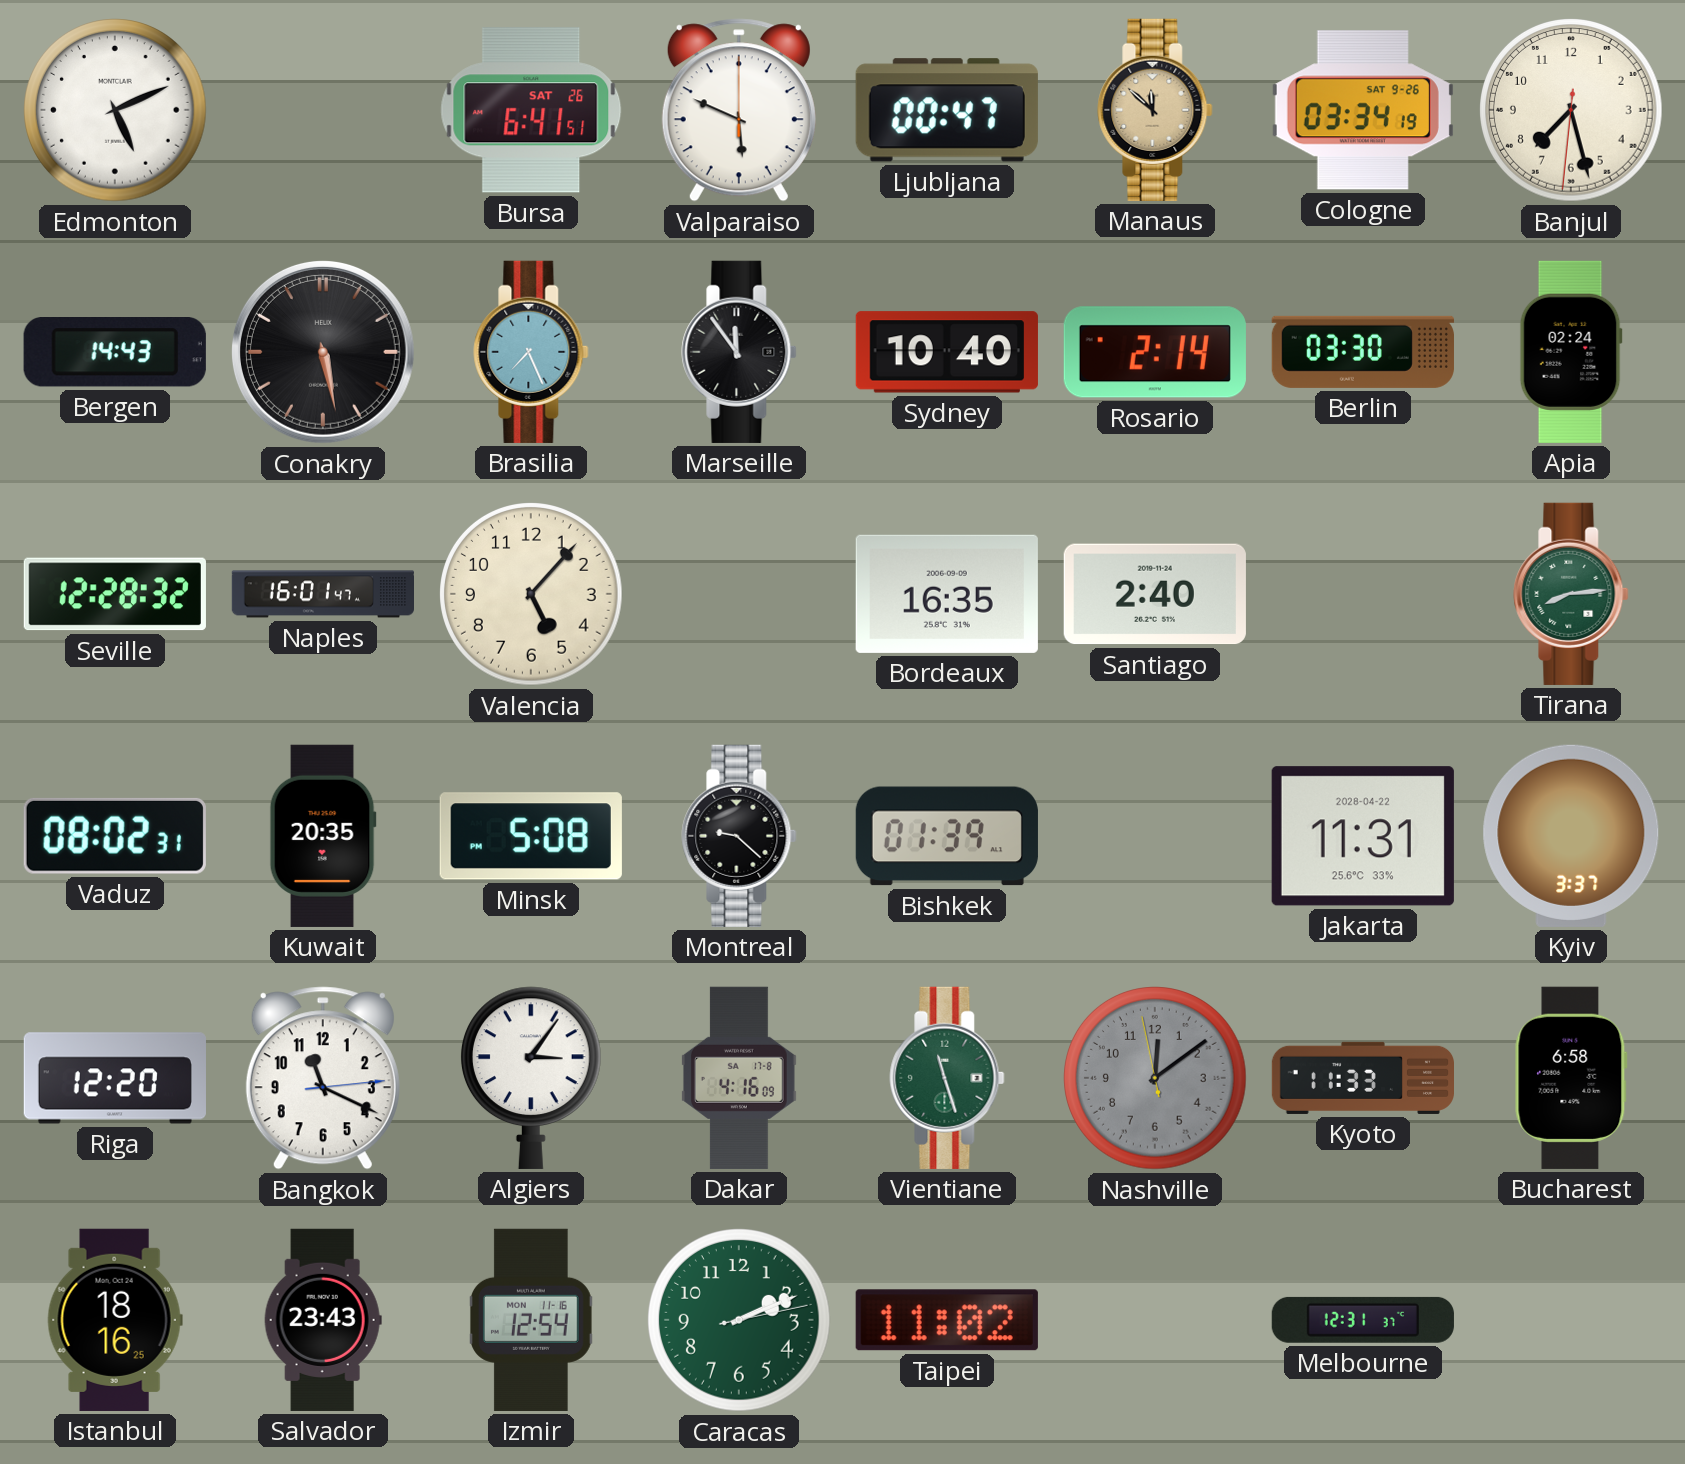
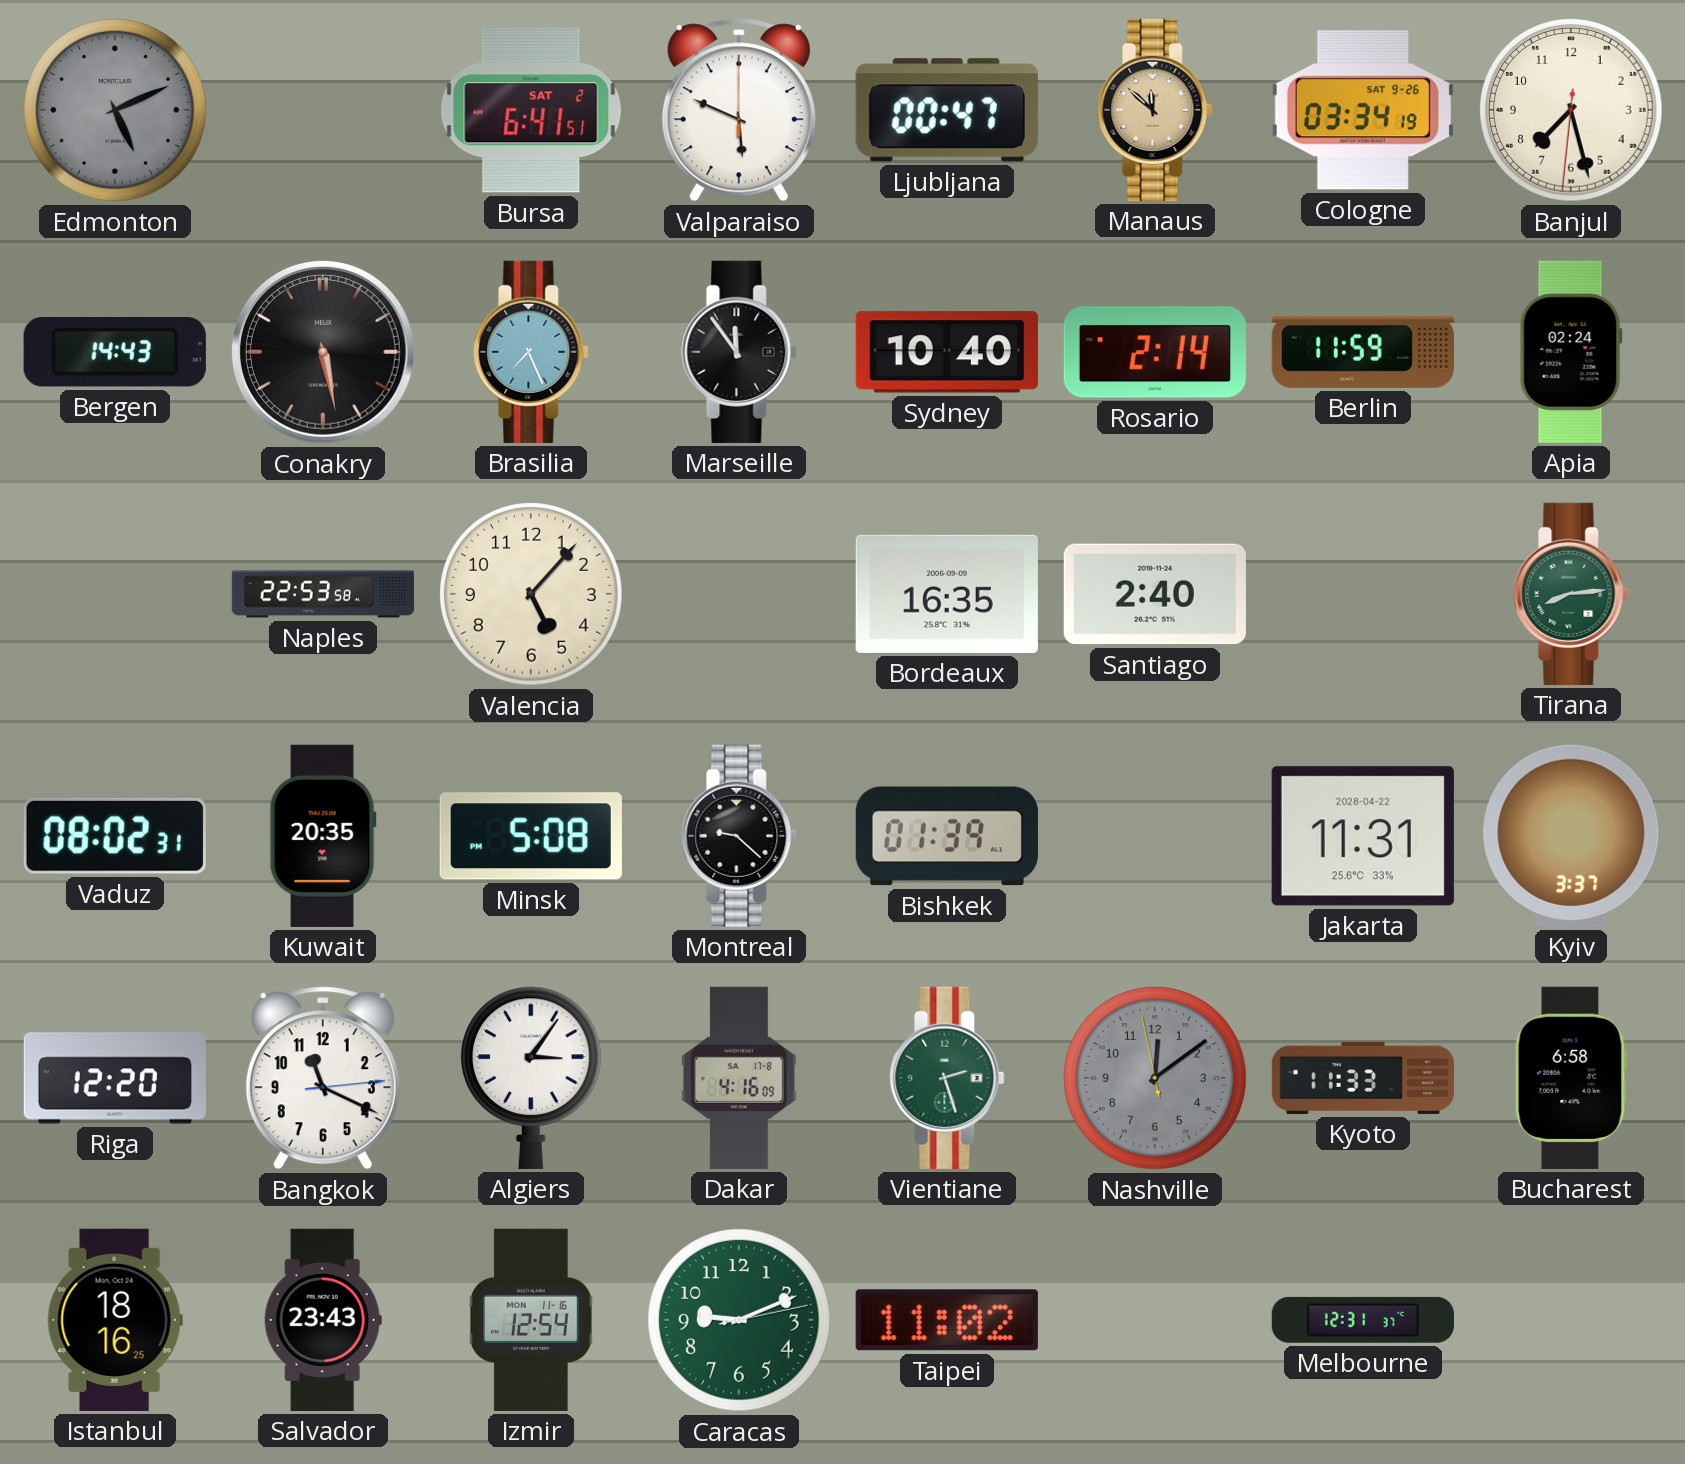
Edmonton dial: white -> grey (115, 110)
Bursa date: SAT 26 -> SAT 2 (531, 110)
Berlin: 03:30 -> 11:59 (1363, 352)
Seville: 12:28 -> none (115, 594)
Naples: 16:01 -> 22:53 (322, 594)
Vientiane: 11:27 -> 2:27 (947, 1078)
Caracas: 2:11 -> 9:11 (739, 1320)
